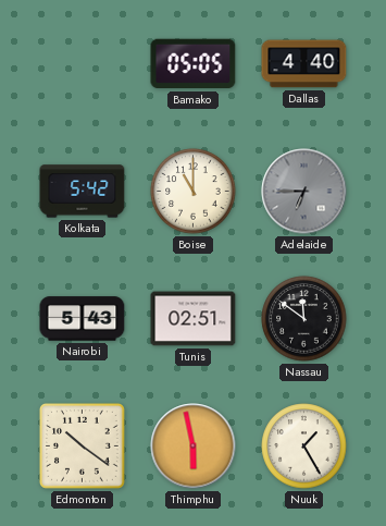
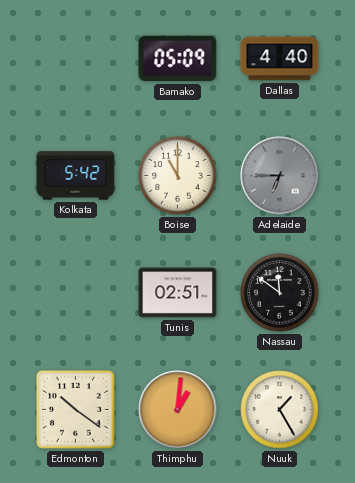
Bamako: 05:05 -> 05:09 (178, 59)
Nairobi: 5:43 -> none (83, 319)
Thimphu: 5:58 -> 1:01 (178, 410)
